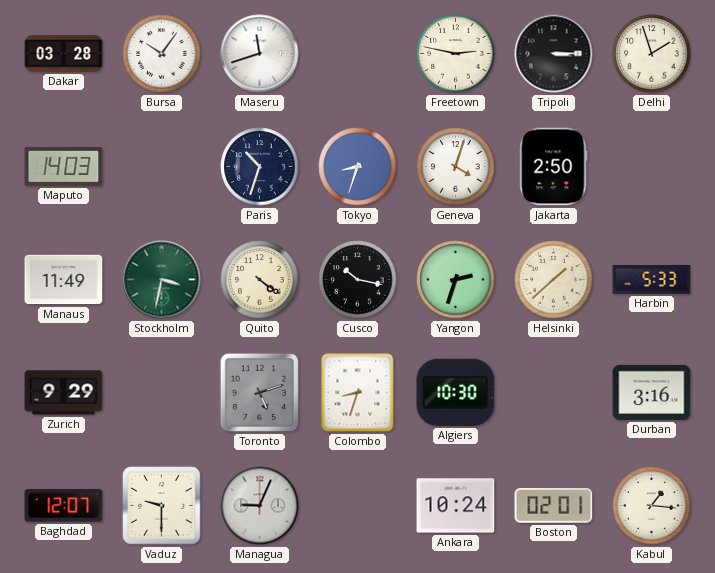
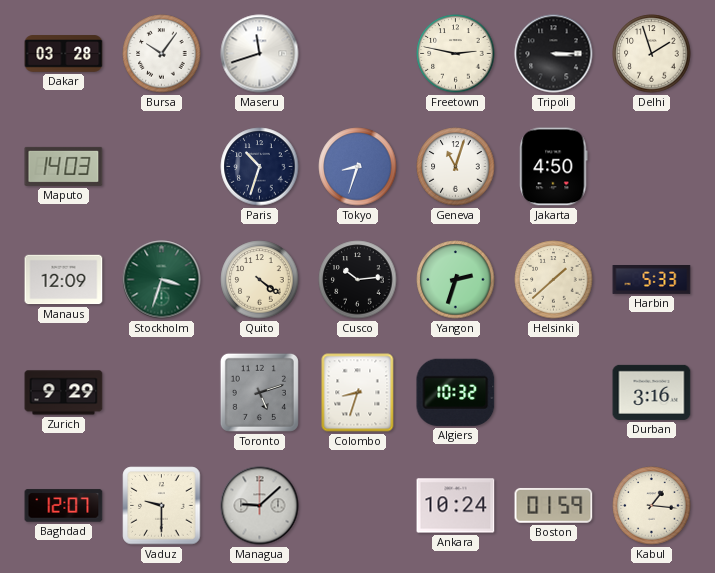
Geneva: 4:03 -> 11:03 (456, 167)
Jakarta: 2:50 -> 4:50 (554, 167)
Manaus: 11:49 -> 12:09 (64, 280)
Stockholm: 3:32 -> 3:33 (162, 280)
Cusco: 10:17 -> 10:14 (358, 280)
Algiers: 10:30 -> 10:32 (456, 392)
Managua: 9:04 -> 9:08 (260, 506)
Boston: 02:01 -> 01:59 (554, 505)
